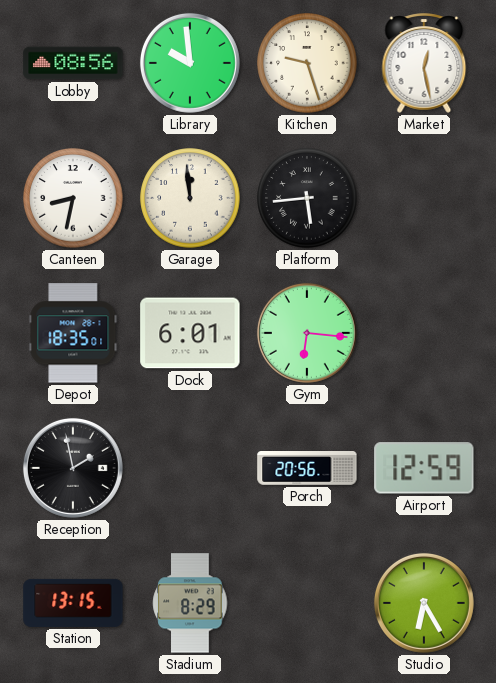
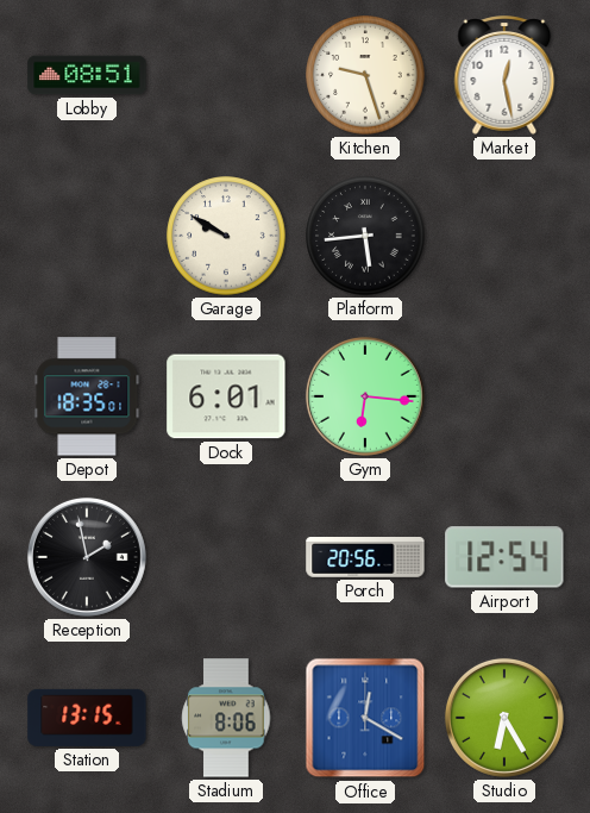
Lobby: 08:56 -> 08:51 (87, 75)
Library: 9:59 -> none (190, 63)
Canteen: 8:32 -> none (73, 198)
Garage: 11:59 -> 9:50 (226, 236)
Airport: 12:59 -> 12:54 (504, 557)
Stadium: 8:29 -> 8:06 (226, 718)
Office: none -> 12:20 (365, 718)
